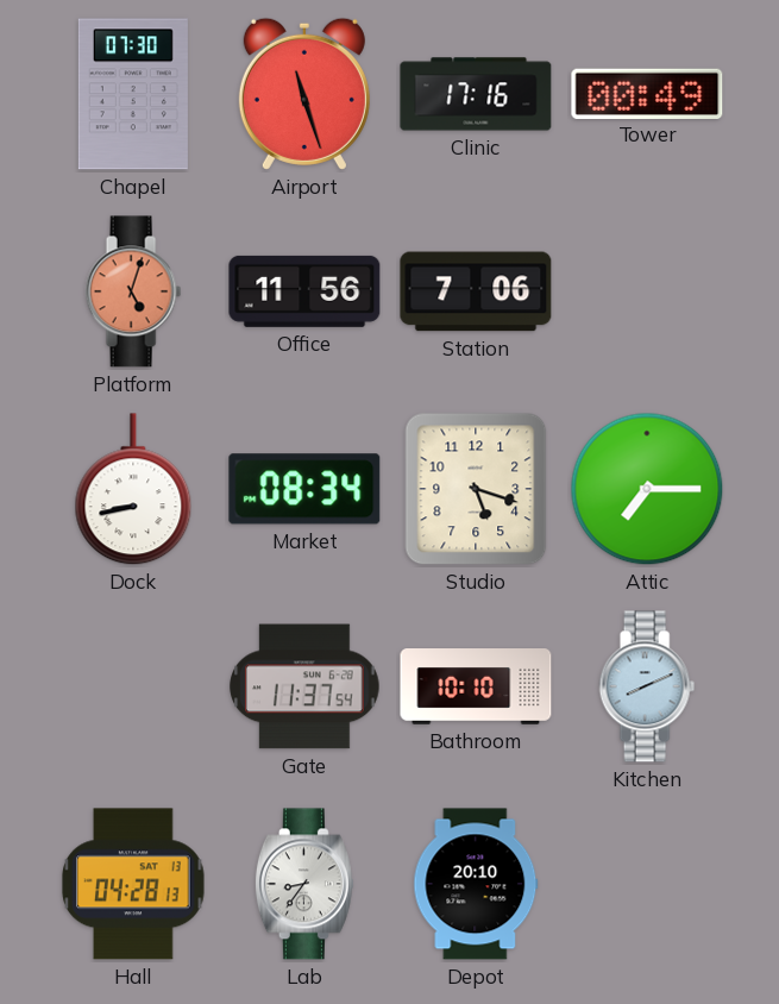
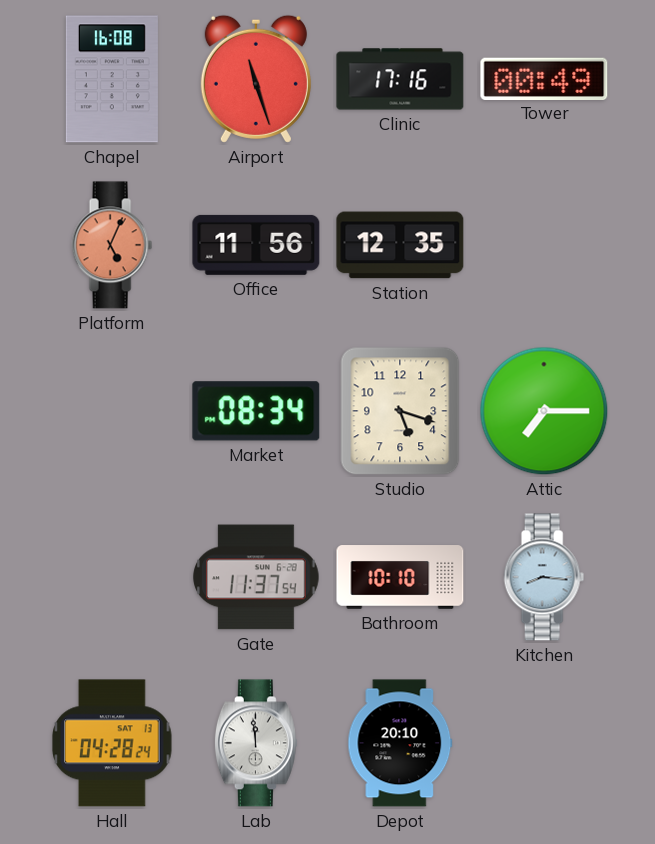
Chapel: 07:30 -> 16:08 (112, 79)
Platform: 5:03 -> 5:04 (112, 245)
Station: 7:06 -> 12:35 (400, 245)
Dock: 8:43 -> none (133, 490)
Kitchen: 8:11 -> 8:16 (544, 577)
Hall: 04:28:13 -> 04:28:24 (112, 743)
Lab: 8:36 -> 11:59 (256, 743)
